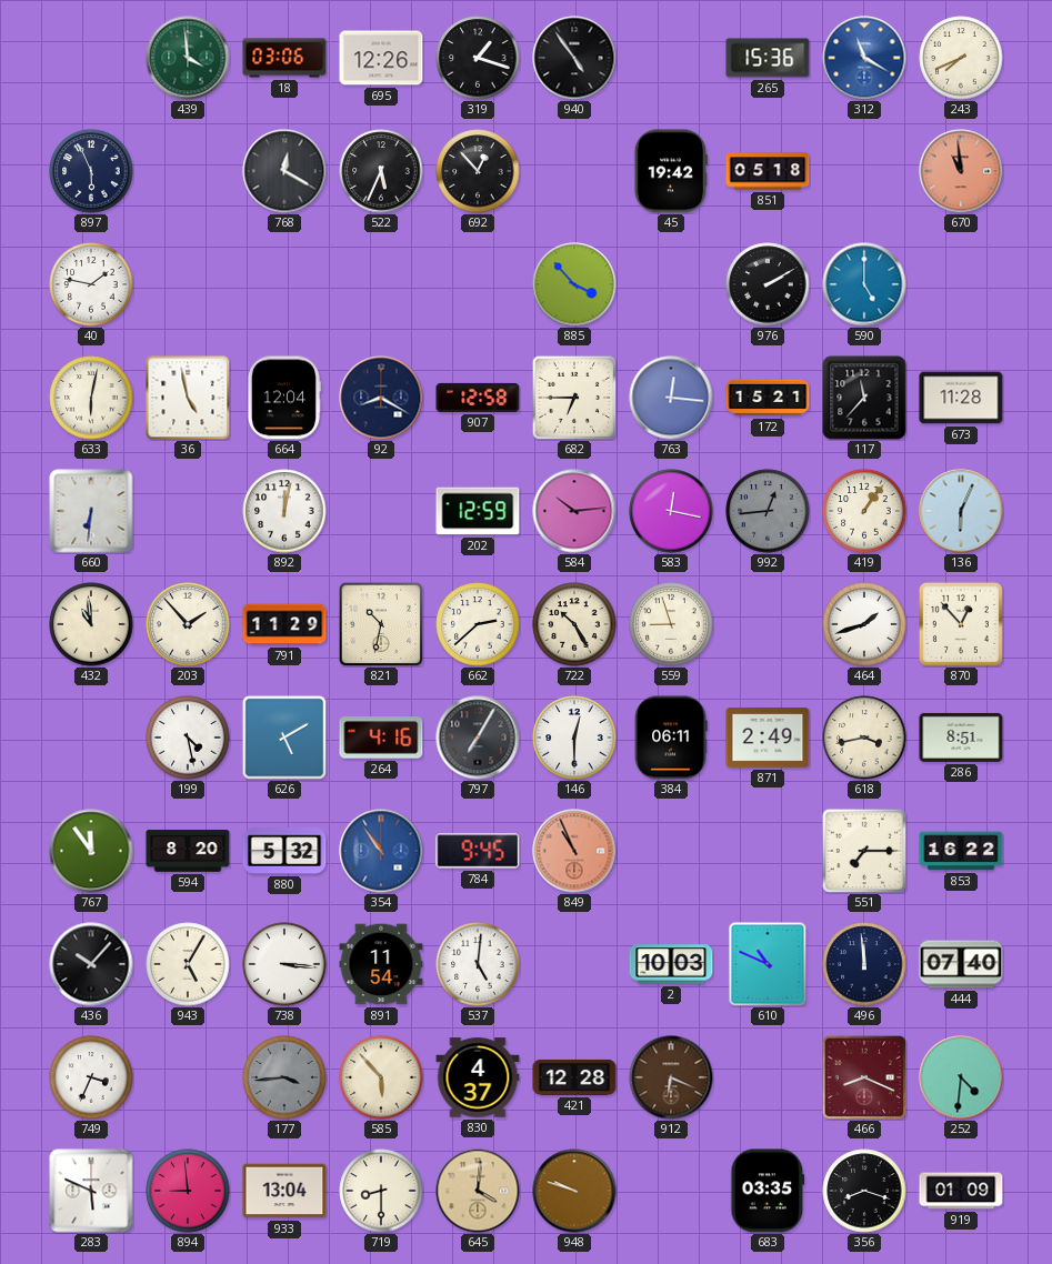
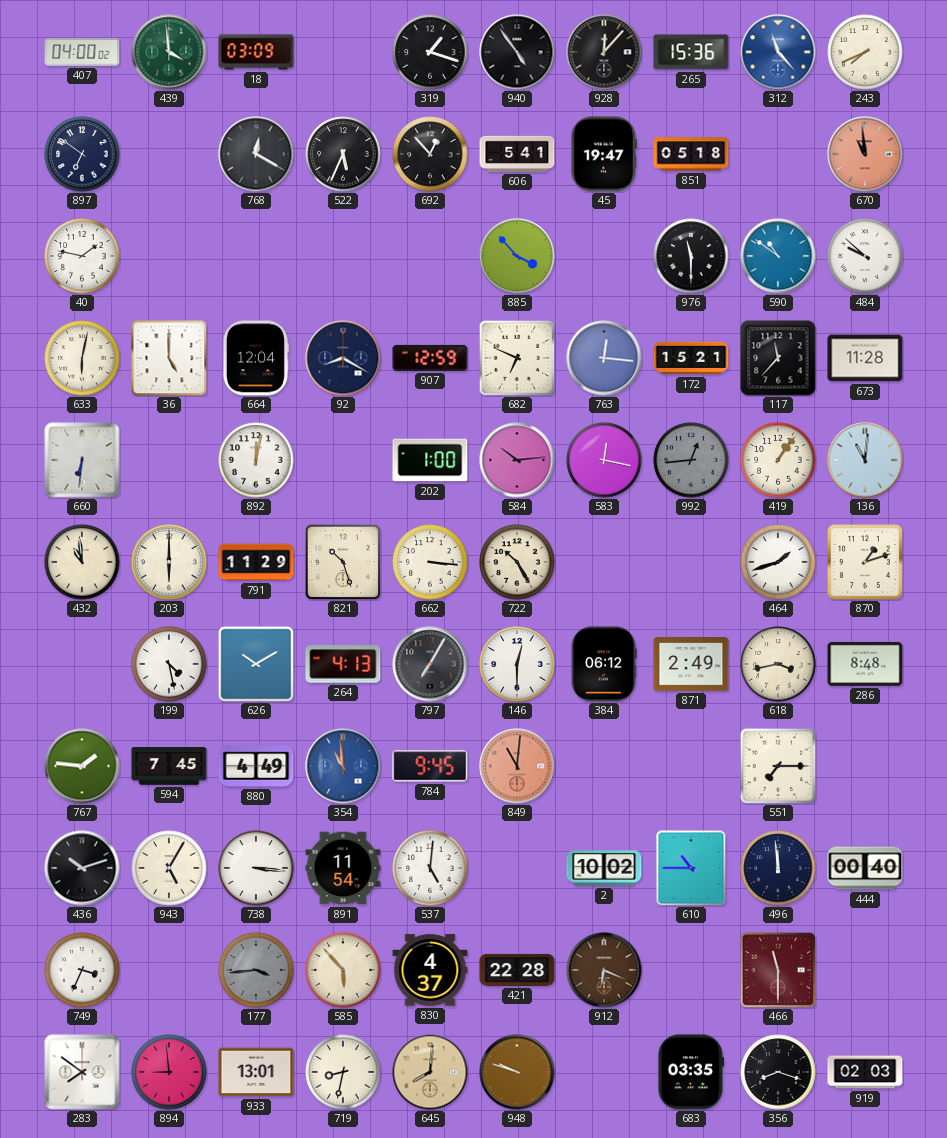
407: none -> 04:00 (82, 52)
18: 03:06 -> 03:09 (256, 52)
695: 12:26 -> none (381, 58)
928: none -> 12:07 (604, 52)
312: 11:20 -> 11:23 (778, 52)
897: 5:56 -> 6:51 (82, 154)
606: none -> 5:41 (517, 154)
45: 19:42 -> 19:47 (604, 154)
976: 2:10 -> 11:30 (691, 256)
590: 5:00 -> 10:51 (778, 256)
484: none -> 9:52 (865, 256)
36: 4:58 -> 5:00 (169, 358)
907: 12:58 -> 12:59 (430, 358)
682: 6:45 -> 6:49 (517, 358)
202: 12:59 -> 1:00 (430, 460)
136: 6:04 -> 11:01 (865, 460)
203: 1:53 -> 6:00 (169, 562)
821: 10:32 -> 10:27 (343, 562)
662: 2:38 -> 3:16 (430, 562)
559: 8:57 -> none (671, 624)
870: 12:53 -> 1:12 (865, 562)
626: 5:10 -> 10:10 (256, 664)
264: 4:16 -> 4:13 (343, 664)
384: 06:11 -> 06:12 (604, 664)
286: 8:51 -> 8:48 (865, 664)
767: 11:54 -> 1:46 (82, 766)
594: 8:20 -> 7:45 (169, 766)
880: 5:32 -> 4:49 (256, 766)
354: 10:54 -> 10:59 (343, 766)
849: 10:56 -> 11:01 (517, 766)
853: 16:22 -> none (961, 851)
436: 10:07 -> 10:12 (82, 868)
2: 10:03 -> 10:02 (604, 868)
610: 10:49 -> 10:45 (691, 868)
444: 07:40 -> 00:40 (865, 868)
421: 12:28 -> 22:28 (517, 970)
466: 8:19 -> 11:30 (778, 970)
252: 4:31 -> none (961, 1077)
283: 5:49 -> 7:51 (82, 1072)
933: 13:04 -> 13:01 (256, 1072)
719: 8:30 -> 8:32 (343, 1072)
645: 4:01 -> 8:01 (430, 1072)
919: 01:09 -> 02:03 (865, 1072)
